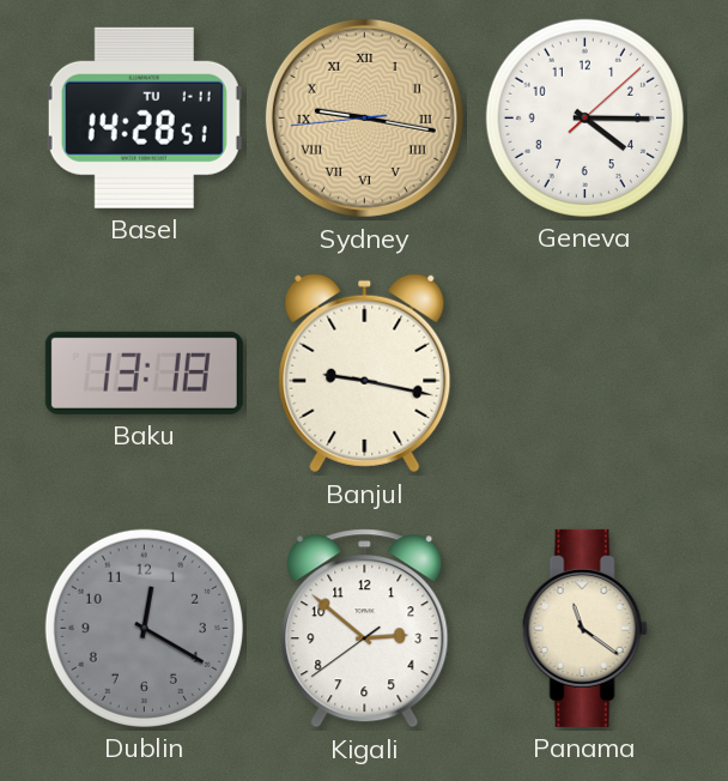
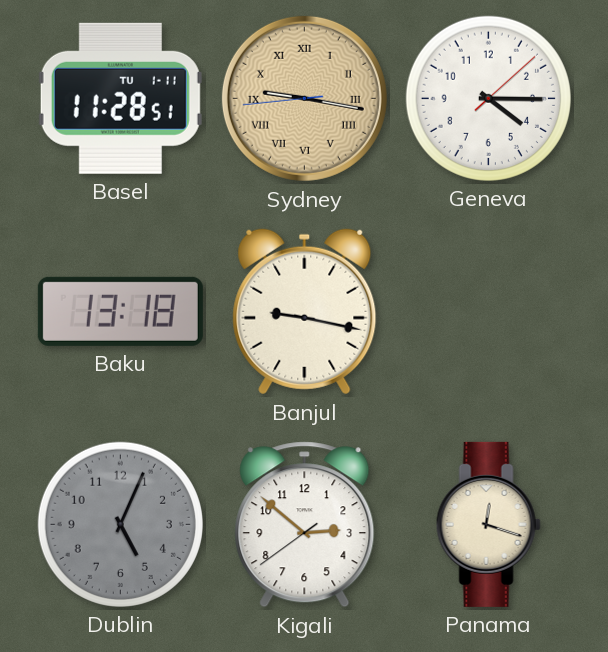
Basel: 14:28 -> 11:28 (120, 98)
Dublin: 12:20 -> 5:04 (120, 524)
Panama: 11:21 -> 12:18 (488, 524)
